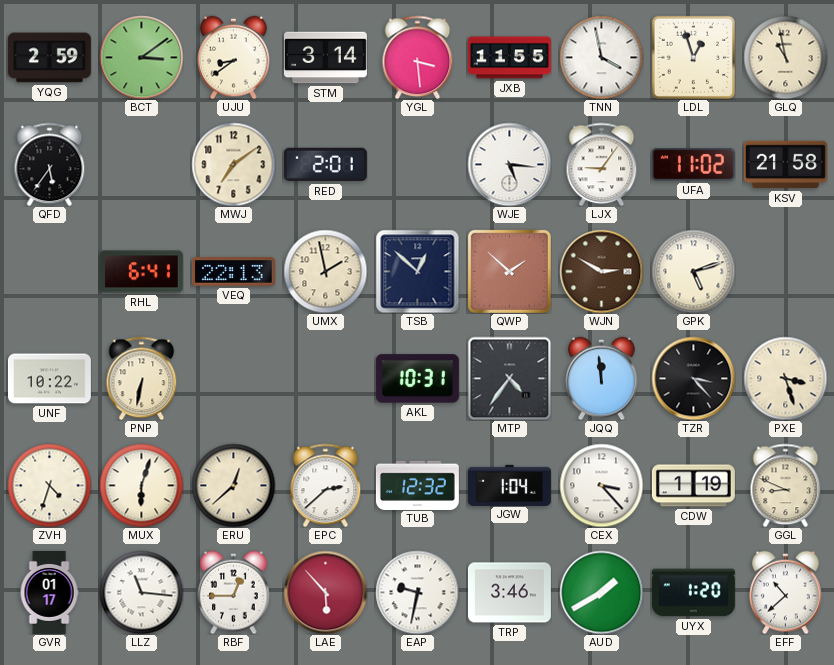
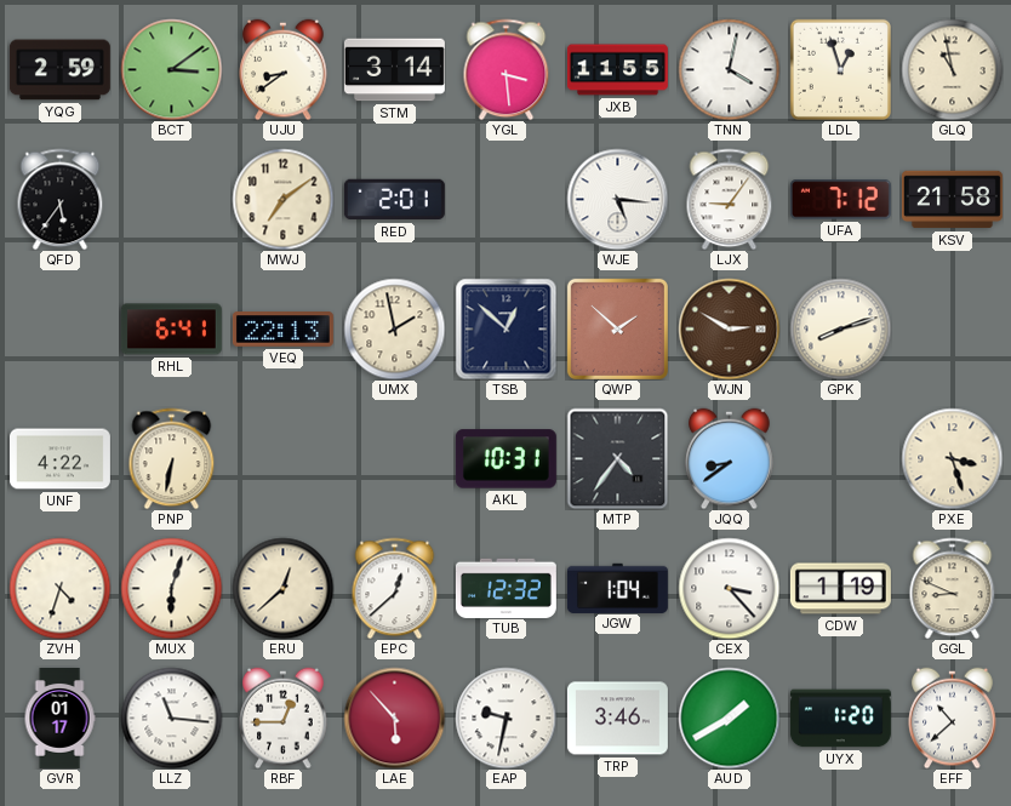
TNN: 3:58 -> 4:02 (729, 69)
UFA: 11:02 -> 7:12 (840, 200)
GPK: 5:12 -> 8:12 (840, 328)
UNF: 10:22 -> 4:22 (59, 459)
JQQ: 11:59 -> 8:39 (730, 458)
TZR: 3:23 -> none (693, 378)
EPC: 2:38 -> 12:38 (395, 588)
